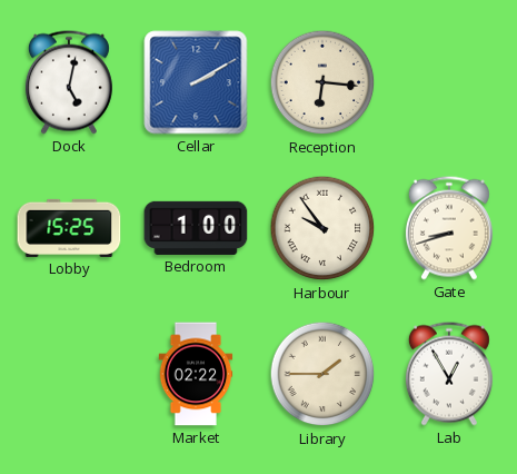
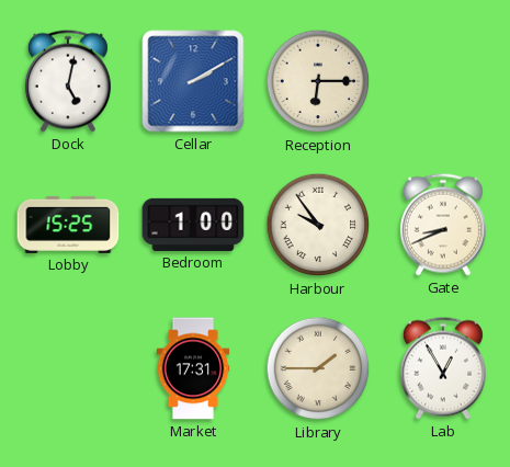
Reception: 6:16 -> 6:15 (318, 81)
Gate: 8:42 -> 8:41 (443, 225)
Market: 02:22 -> 17:31 (193, 368)
